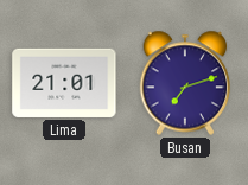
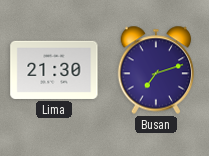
Lima: 21:01 -> 21:30 (54, 70)
